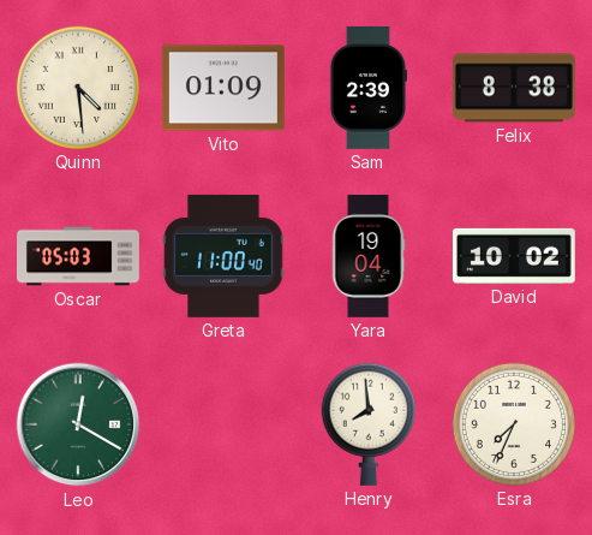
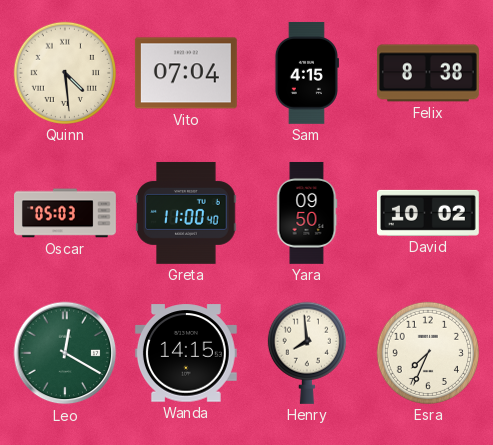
Vito: 01:09 -> 07:04 (186, 73)
Sam: 2:39 -> 4:15 (306, 73)
Yara: 19:04 -> 09:50 (307, 213)
Wanda: none -> 14:15 (186, 353)
